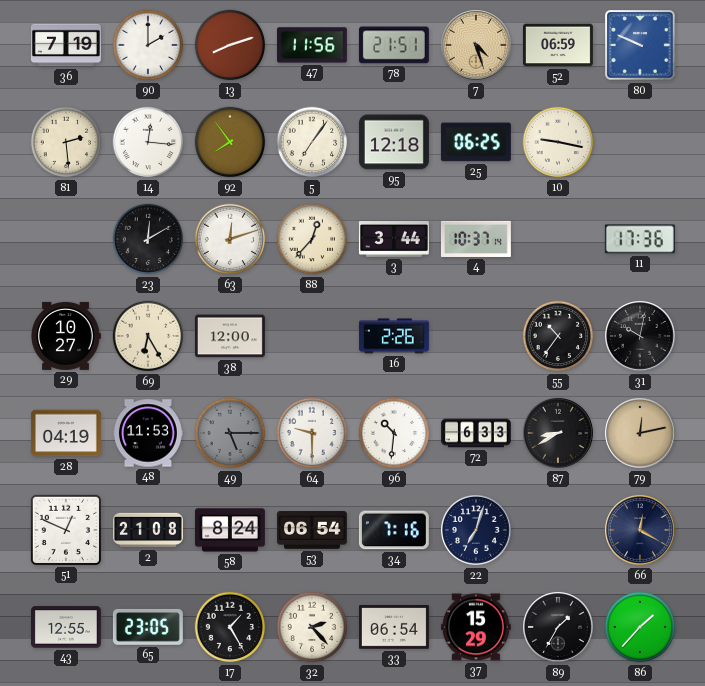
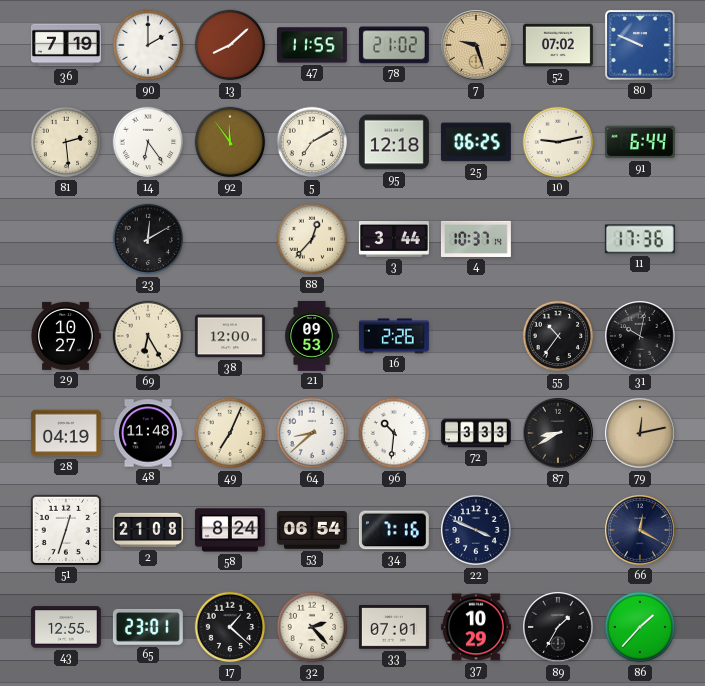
13: 8:12 -> 8:08 (230, 45)
47: 11:56 -> 11:55 (312, 45)
78: 21:51 -> 21:02 (394, 45)
7: 4:27 -> 9:27 (477, 46)
52: 06:59 -> 07:02 (558, 45)
14: 12:16 -> 6:24 (148, 142)
92: 7:54 -> 11:54 (230, 142)
5: 7:06 -> 7:10 (312, 142)
10: 9:17 -> 9:13 (558, 142)
91: none -> 6:44 (640, 142)
63: 12:12 -> none (230, 239)
21: none -> 09:53 (313, 336)
48: 11:53 -> 11:48 (148, 433)
49: 5:15 -> 7:04 (230, 433)
49 dial: grey -> cream (230, 433)
64: 9:30 -> 8:38 (312, 433)
72: 6:33 -> 3:33 (476, 433)
51: 12:49 -> 12:33 (66, 530)
22: 7:03 -> 3:49 (477, 531)
65: 23:05 -> 23:01 (148, 627)
17: 1:25 -> 1:22 (230, 627)
33: 06:54 -> 07:01 (394, 628)
37: 15:29 -> 10:29 (476, 627)
